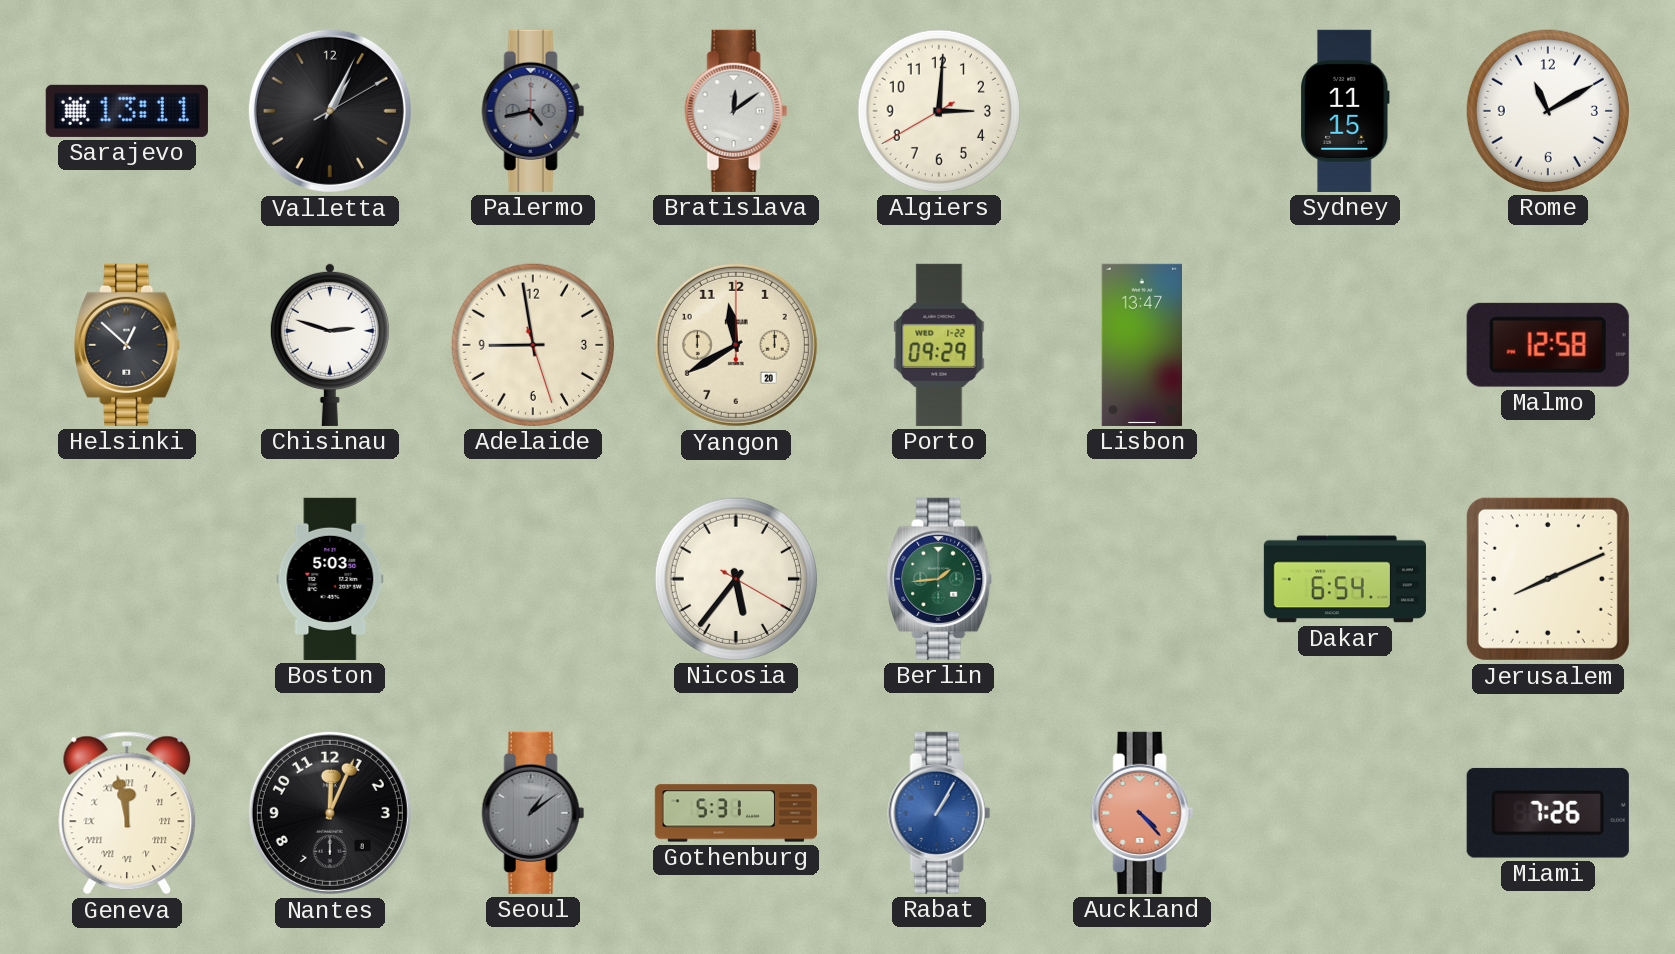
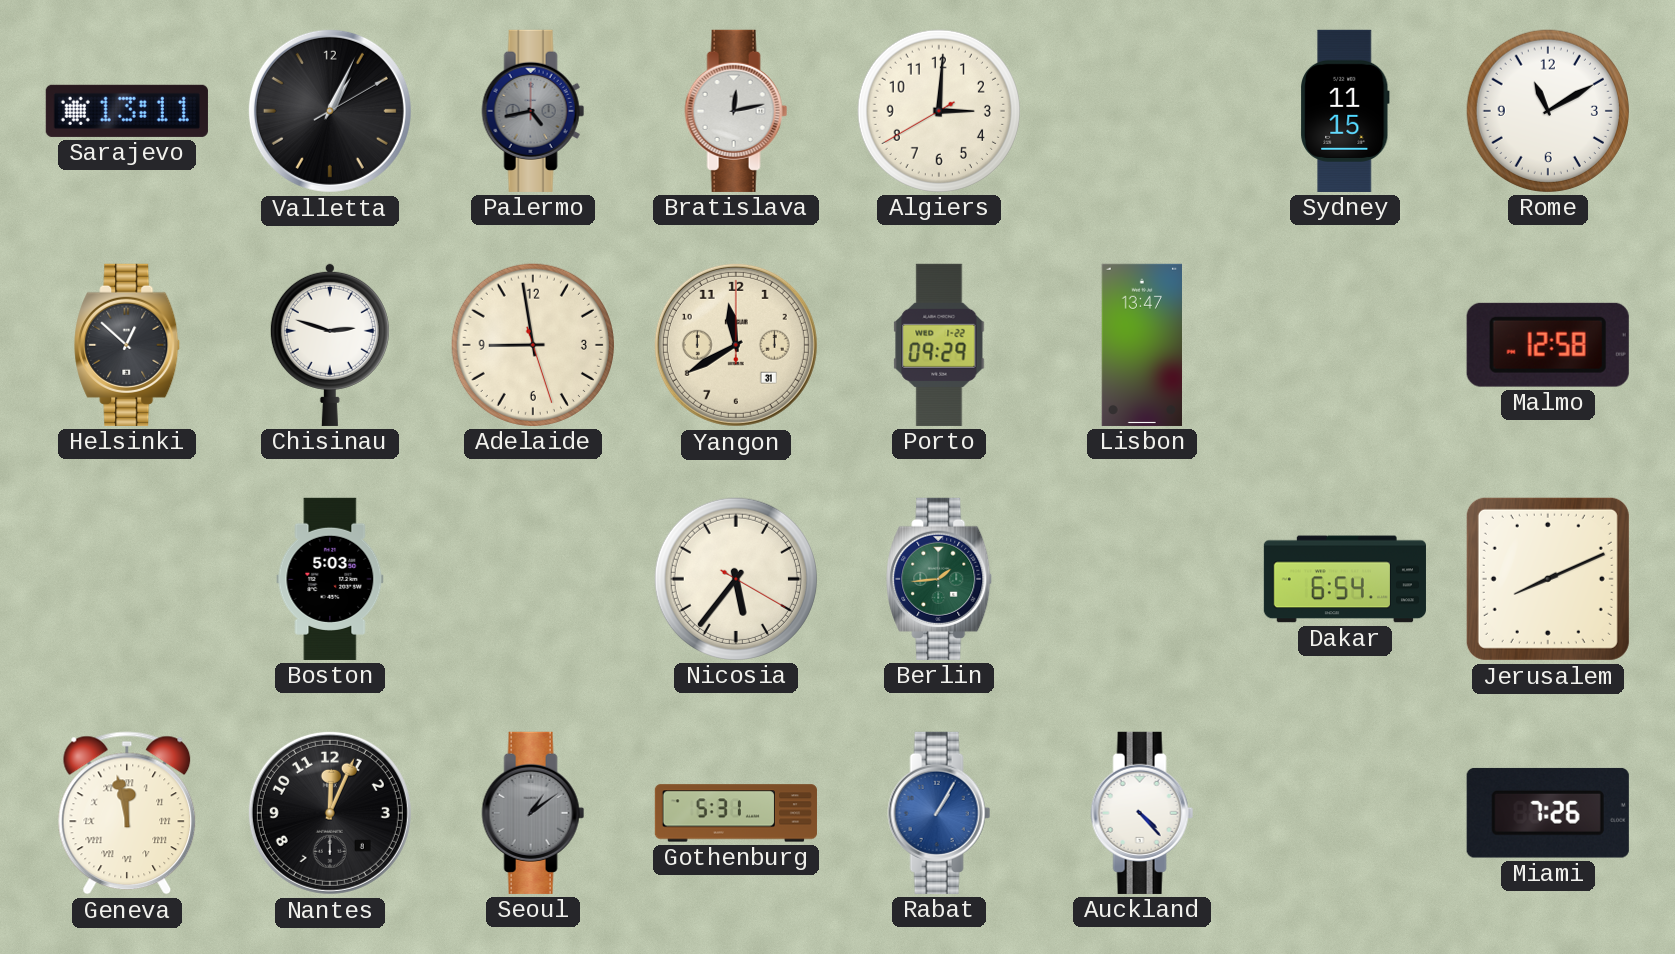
Bratislava: 12:09 -> 12:13 (736, 111)
Yangon date: 20 -> 31 (736, 345)
Auckland dial: salmon -> white (1142, 813)
